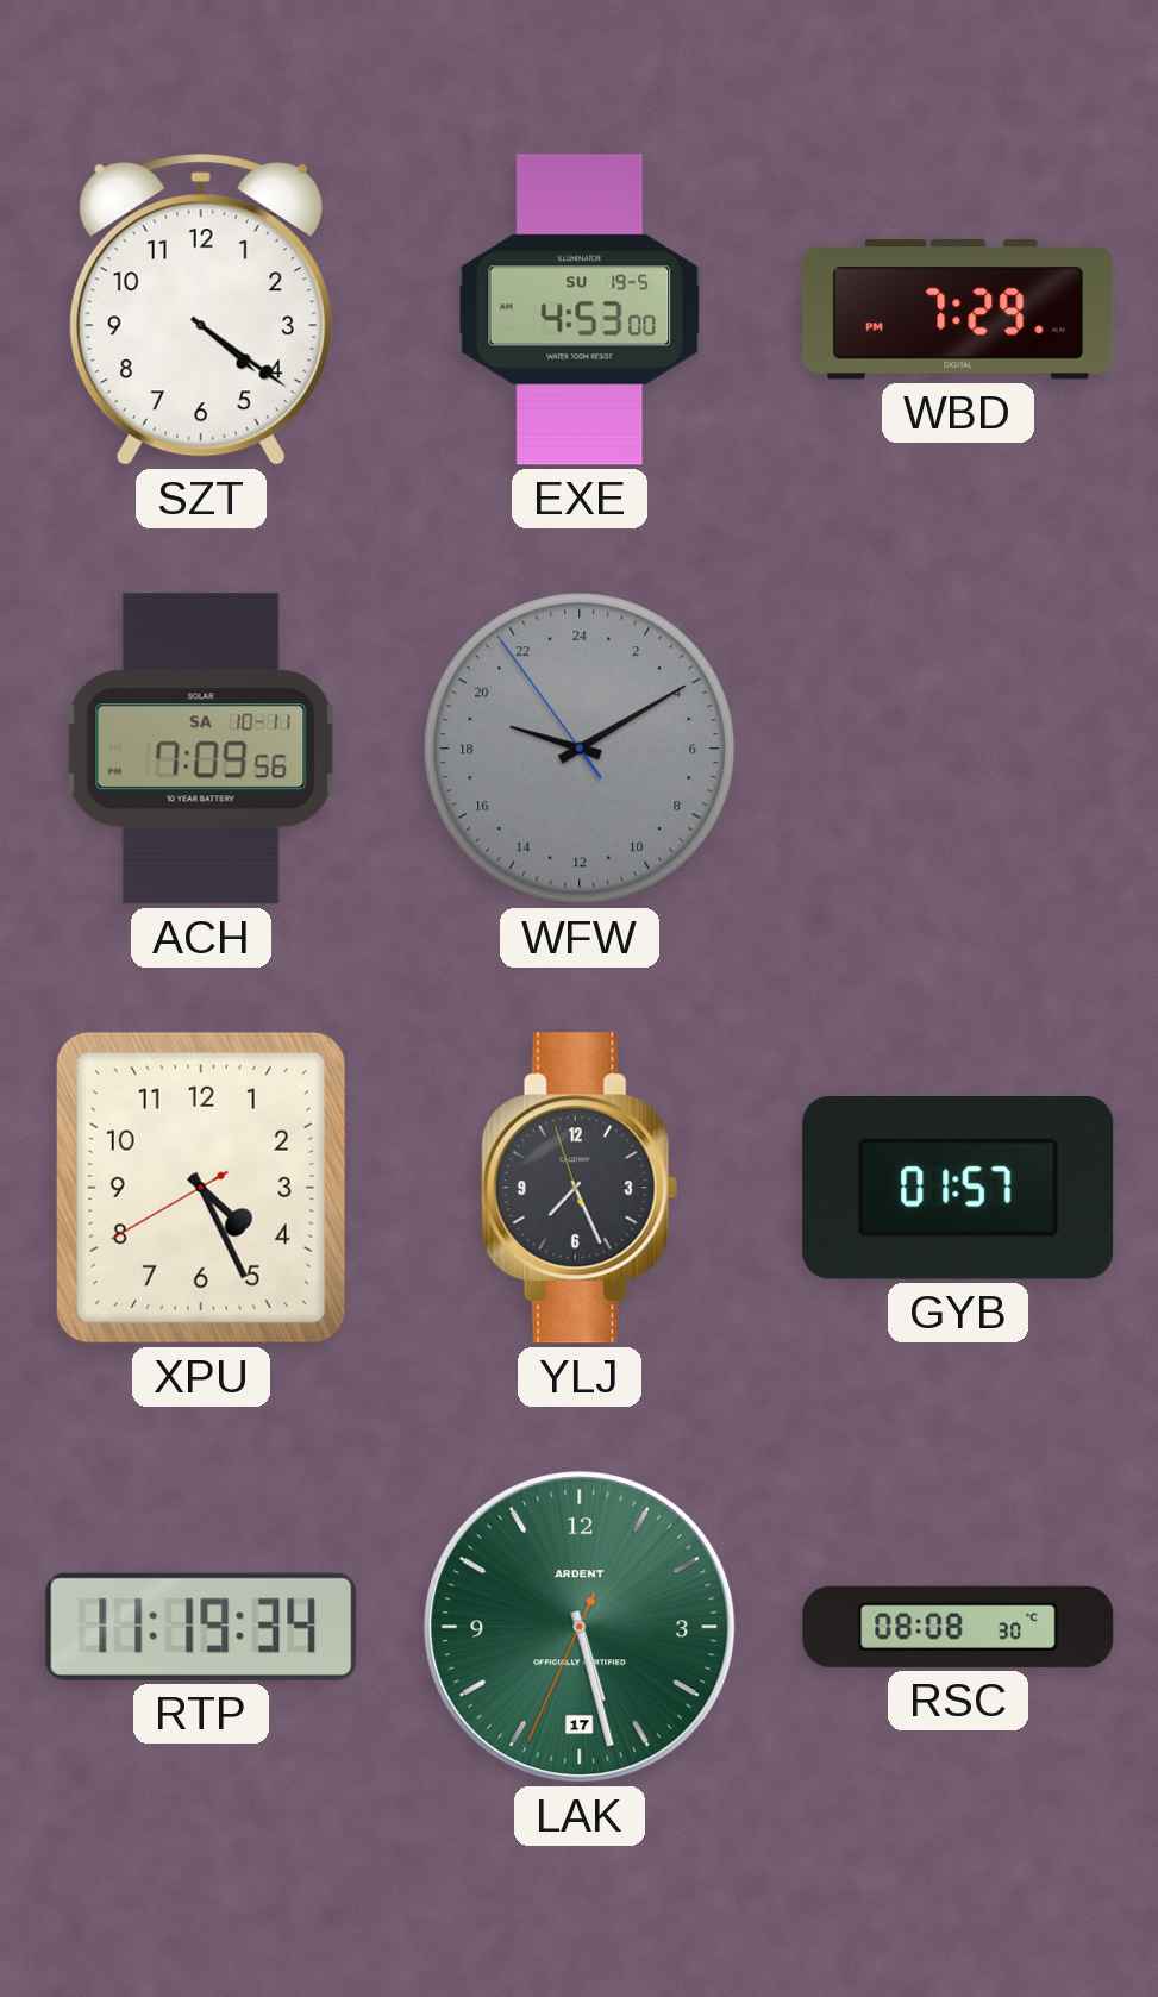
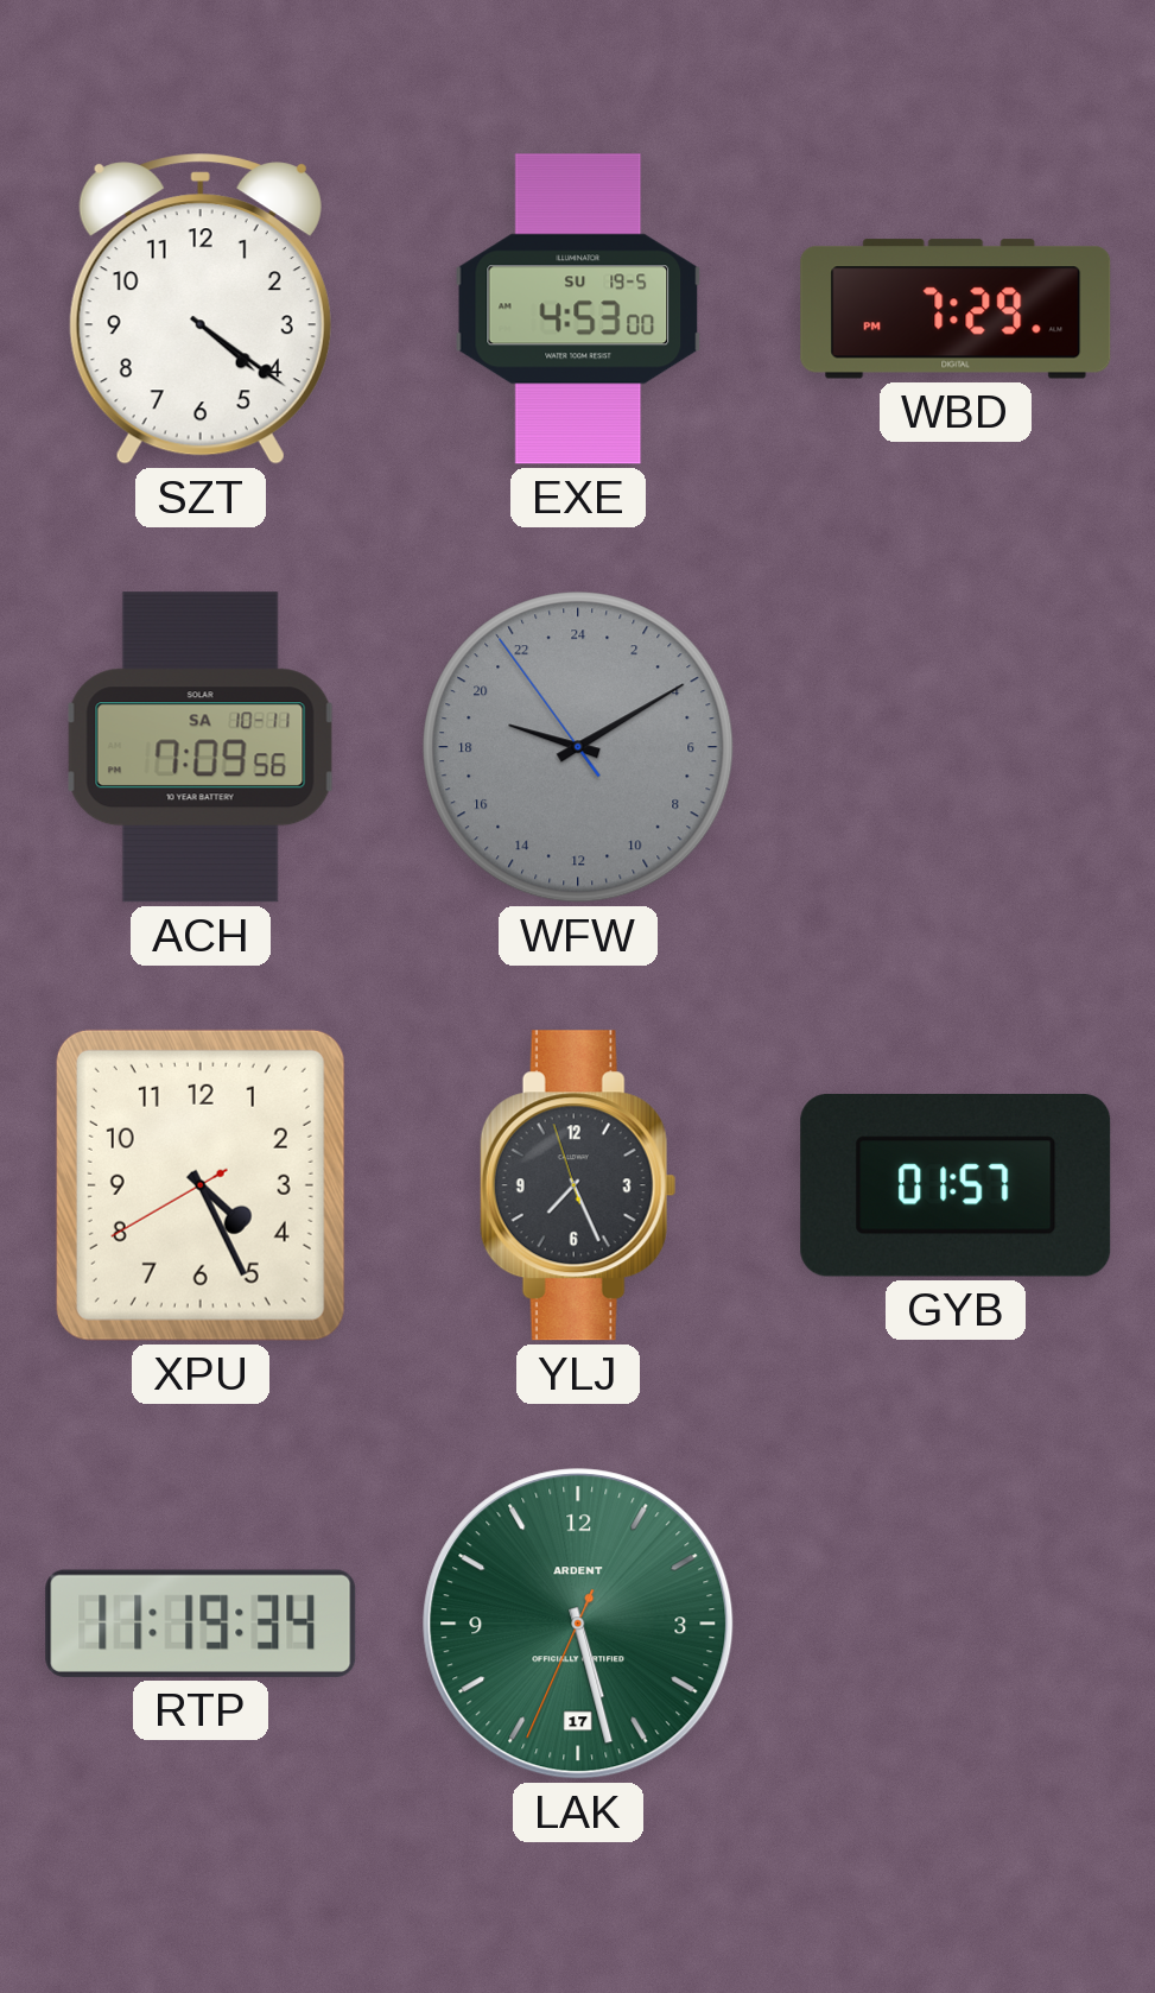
RSC: 08:08 -> none (958, 1627)
